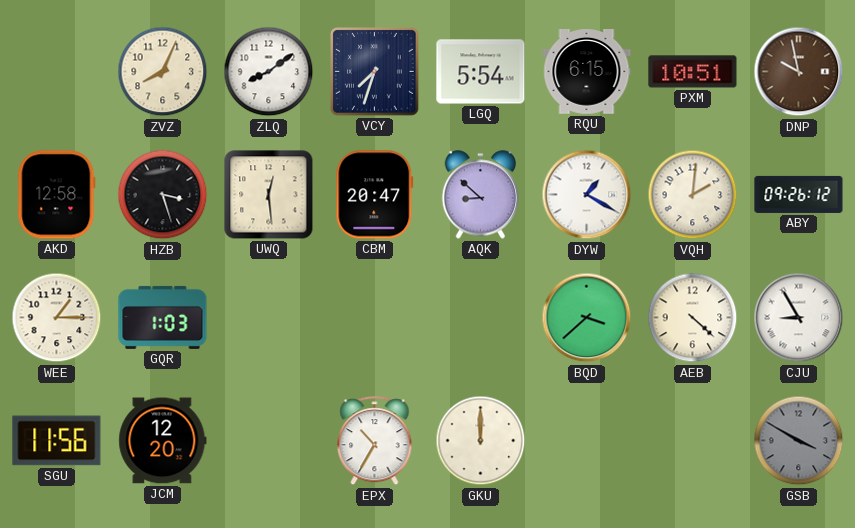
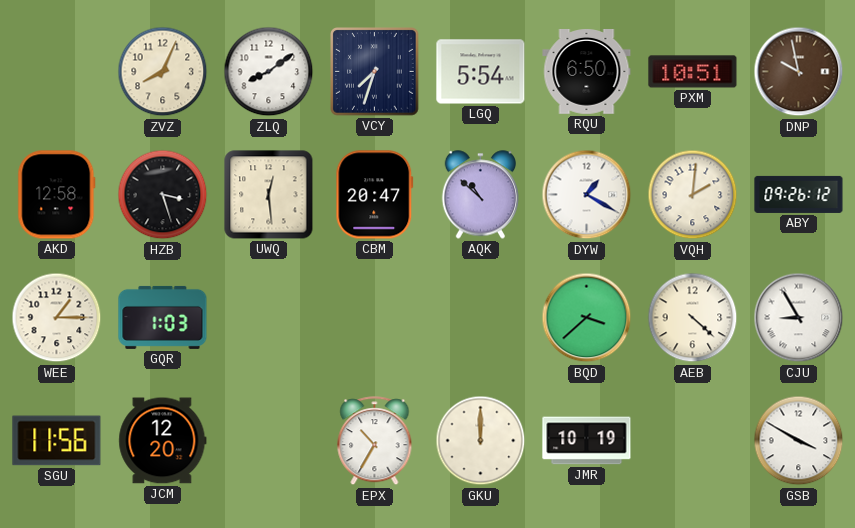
RQU: 6:15 -> 6:50 (587, 72)
AQK: 8:52 -> 10:52 (481, 195)
JMR: none -> 10:19 (587, 441)
GSB dial: grey -> white (799, 441)
